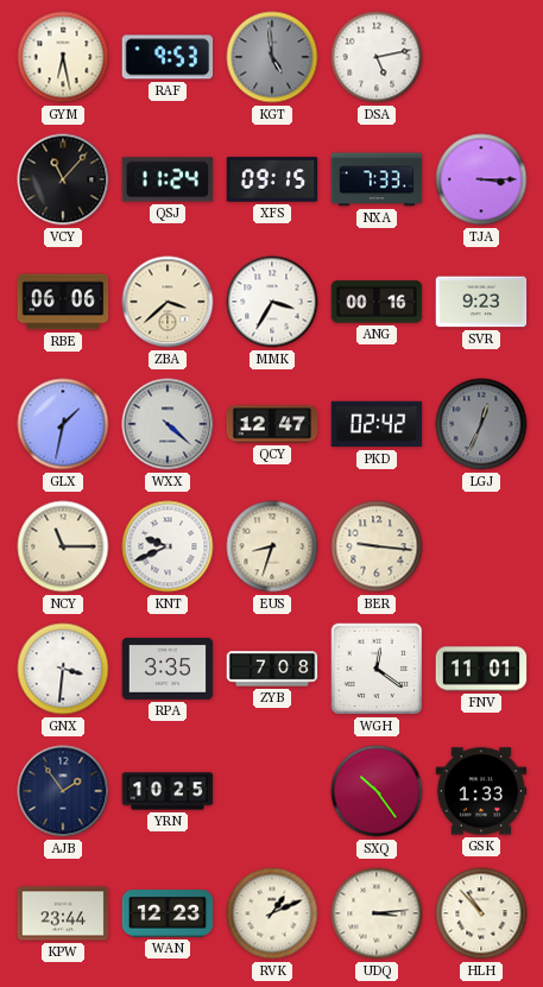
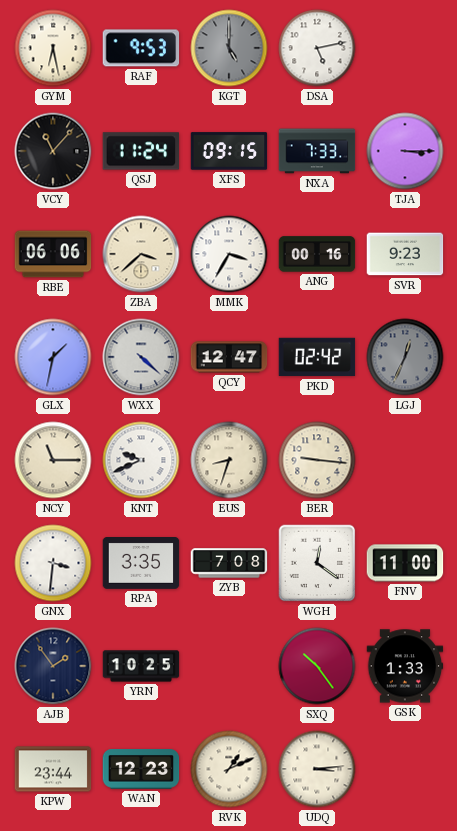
KGT: 4:59 -> 5:00 (229, 48)
FNV: 11:01 -> 11:00 (405, 563)
HLH: 10:53 -> none (481, 913)
